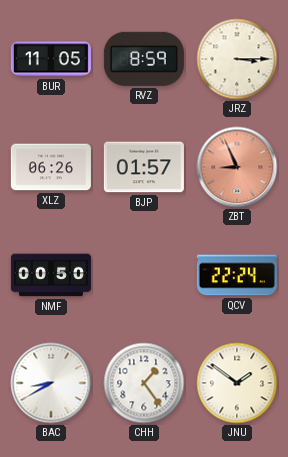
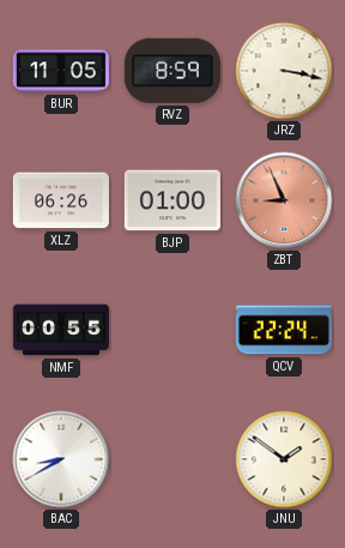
JRZ: 3:15 -> 3:17 (284, 71)
BJP: 01:57 -> 01:00 (172, 200)
NMF: 00:50 -> 00:55 (61, 330)
CHH: 1:24 -> none (144, 383)
